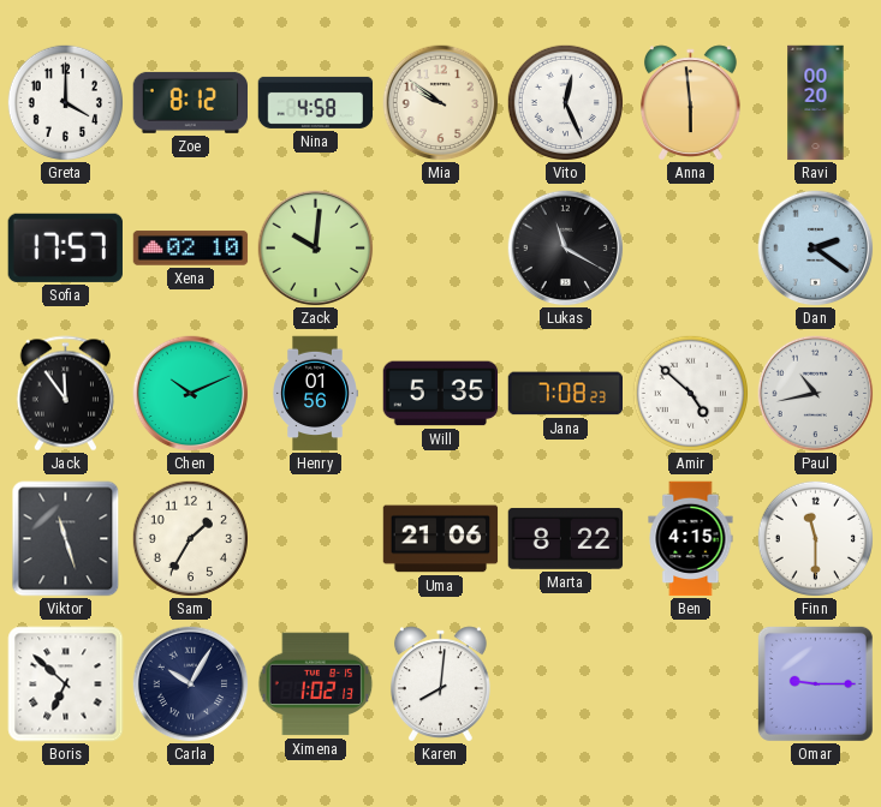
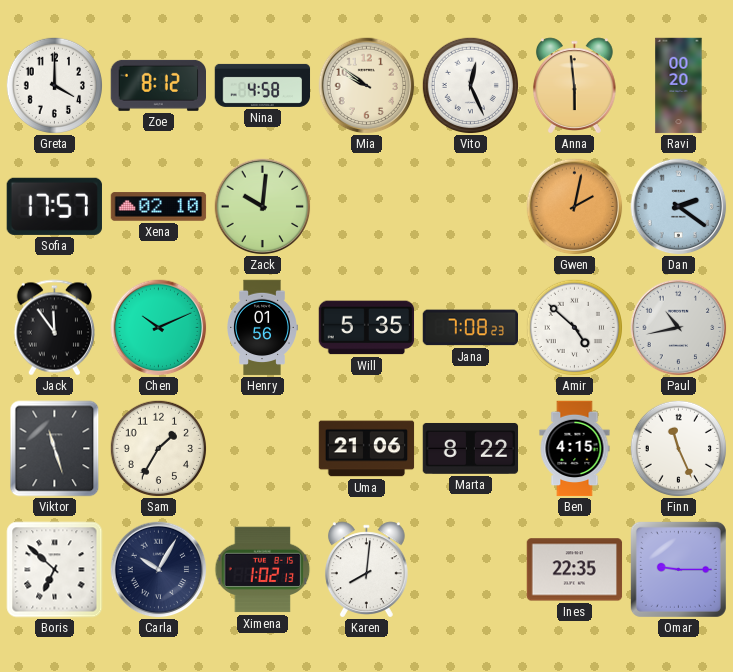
Lukas: 11:20 -> none (566, 249)
Gwen: none -> 2:02 (575, 207)
Finn: 11:30 -> 11:26 (678, 448)
Ines: none -> 22:35 (575, 570)
